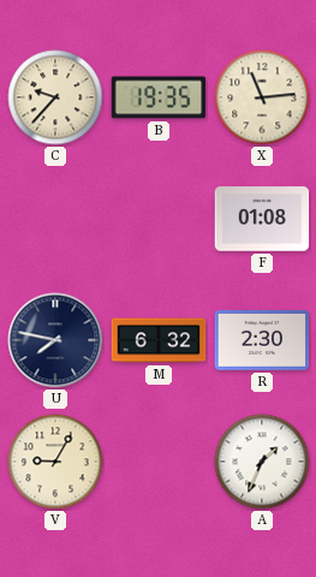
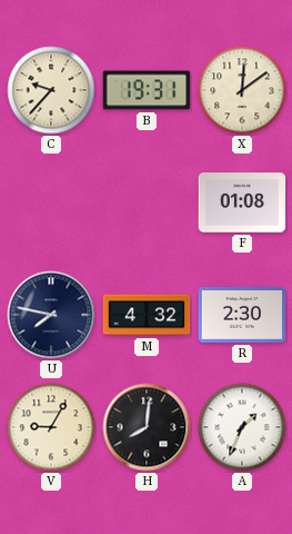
B: 19:35 -> 19:31 (147, 90)
X: 11:14 -> 12:09 (242, 90)
M: 6:32 -> 4:32 (147, 315)
H: none -> 8:01 (147, 427)
